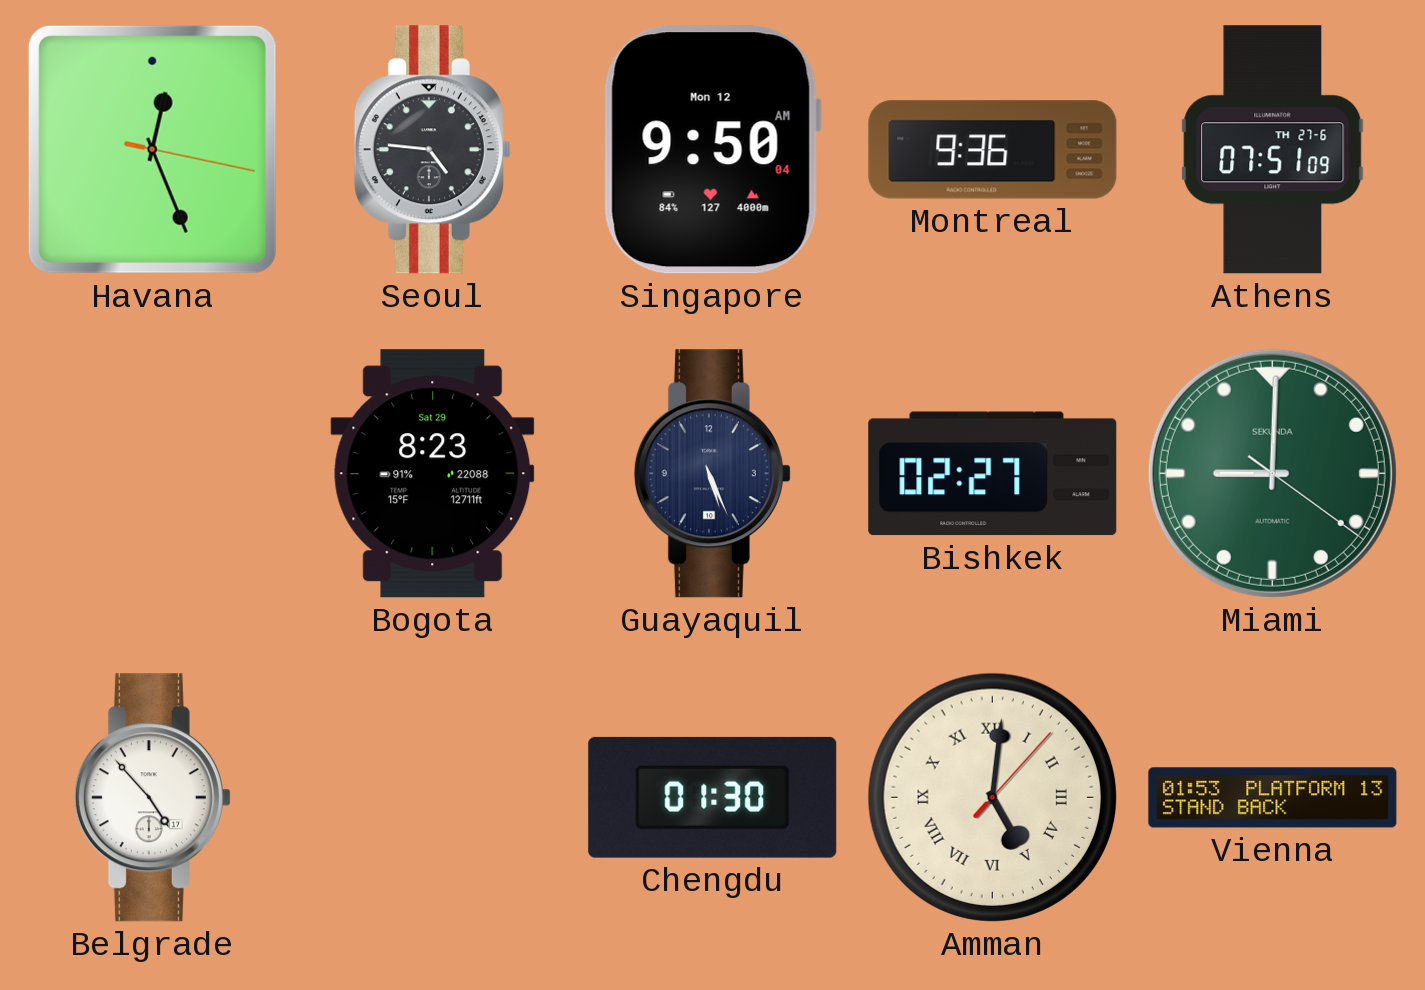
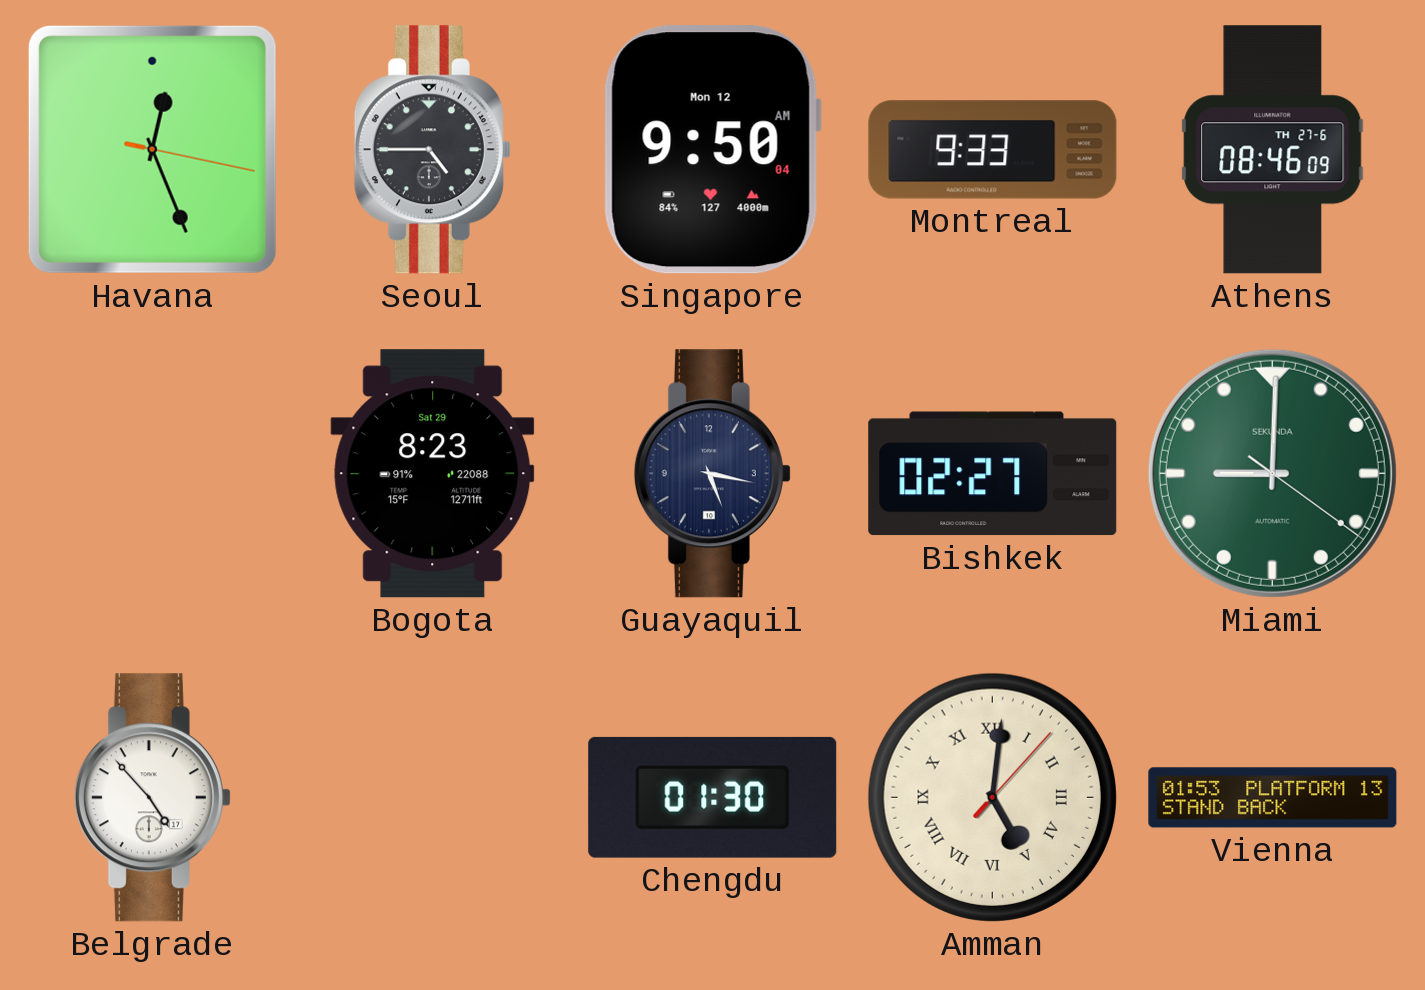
Seoul: 4:46 -> 4:45 (432, 150)
Montreal: 9:36 -> 9:33 (993, 150)
Athens: 07:51 -> 08:46 (1273, 150)
Guayaquil: 5:26 -> 5:17 (712, 474)
